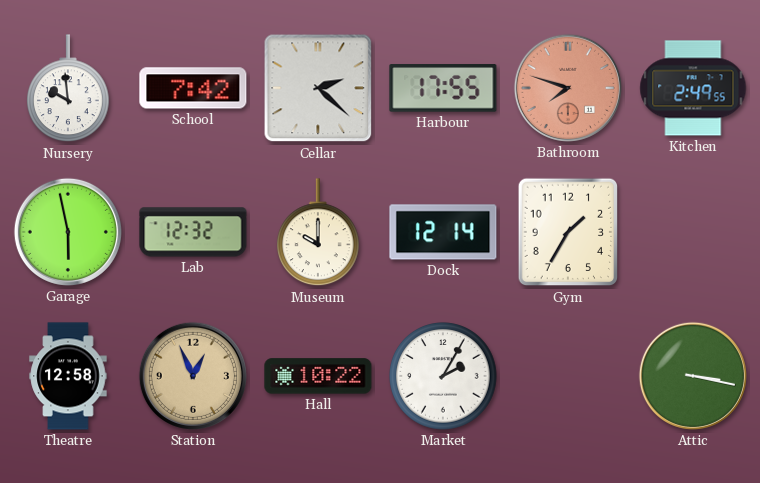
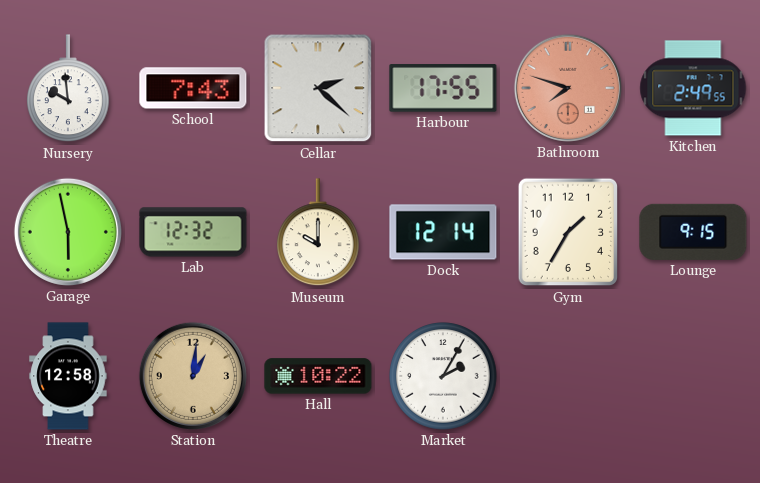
School: 7:42 -> 7:43 (193, 88)
Lounge: none -> 9:15 (693, 232)
Station: 12:56 -> 1:01 (193, 376)
Attic: 3:17 -> none (693, 376)
